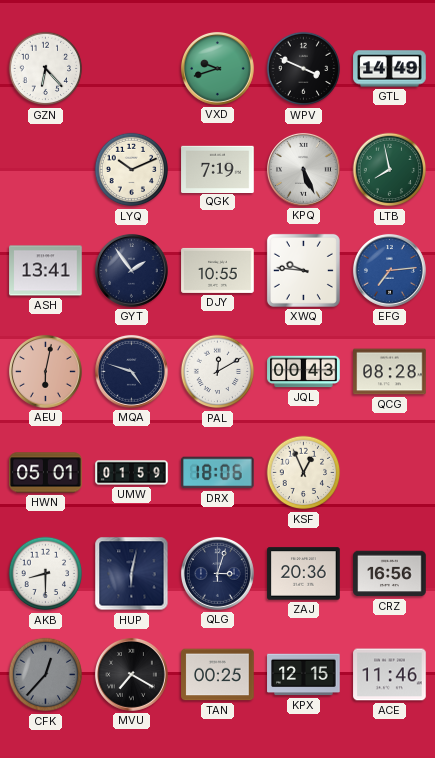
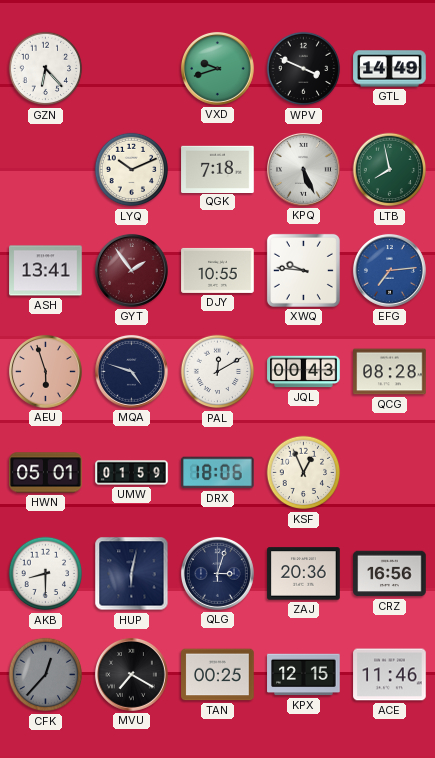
QGK: 7:19 -> 7:18 (218, 169)
GYT dial: navy -> burgundy (131, 270)
AEU: 6:02 -> 5:57 (45, 371)
